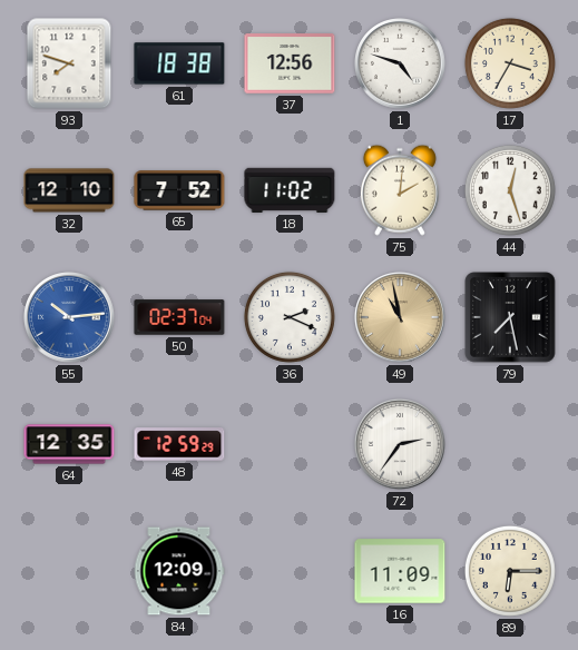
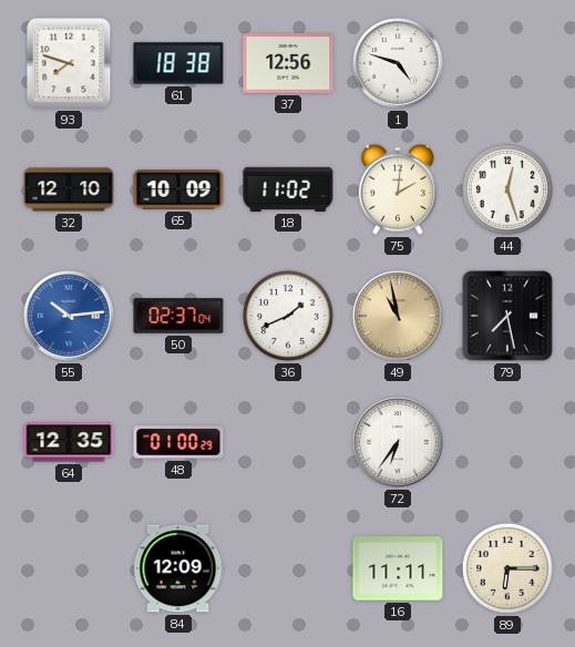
17: 3:35 -> none (510, 63)
65: 7:52 -> 10:09 (178, 189)
36: 2:19 -> 1:41 (288, 316)
48: 12:59 -> 01:00 (178, 442)
72: 2:36 -> 6:36 (398, 442)
16: 11:09 -> 11:11 (398, 568)
